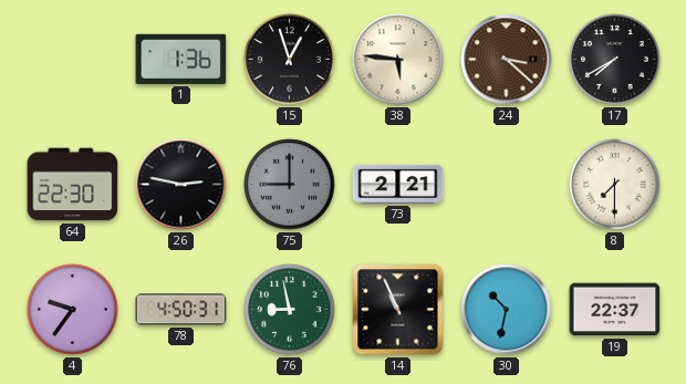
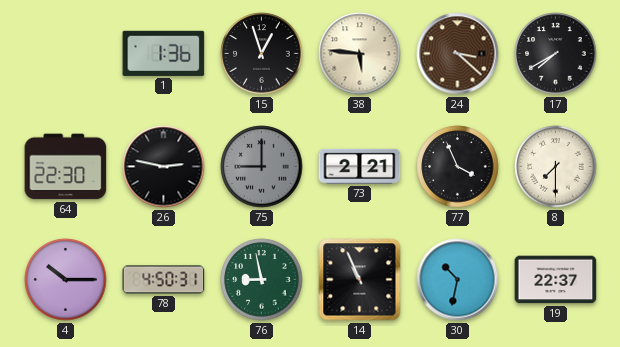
77: none -> 3:56 (458, 167)
4: 9:36 -> 10:15 (66, 280)
